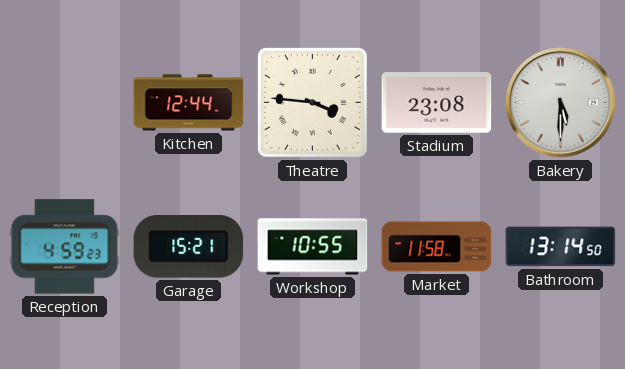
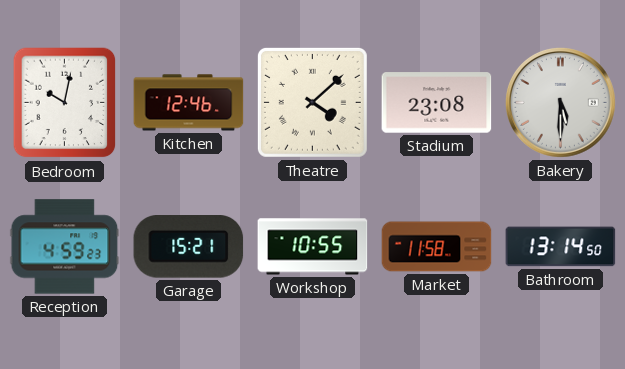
Bedroom: none -> 10:02 (65, 103)
Kitchen: 12:44 -> 12:46 (189, 103)
Theatre: 3:46 -> 4:08 (312, 102)
